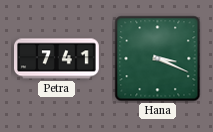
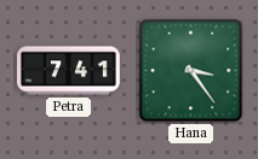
Hana: 3:19 -> 3:24 (191, 71)
